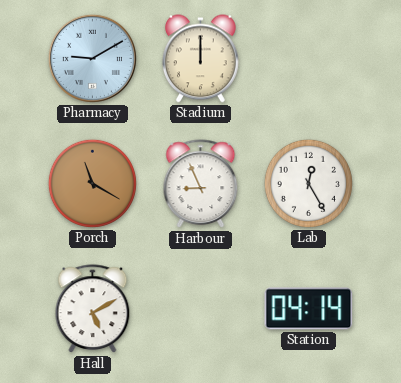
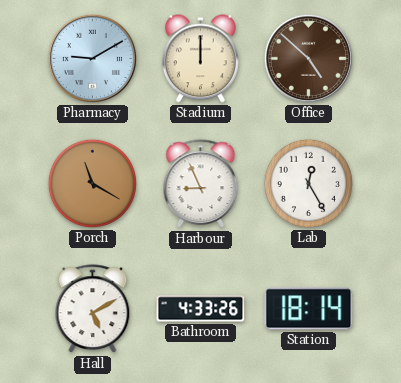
Office: none -> 4:52 (308, 58)
Bathroom: none -> 4:33 (201, 309)
Station: 04:14 -> 18:14 (309, 309)
